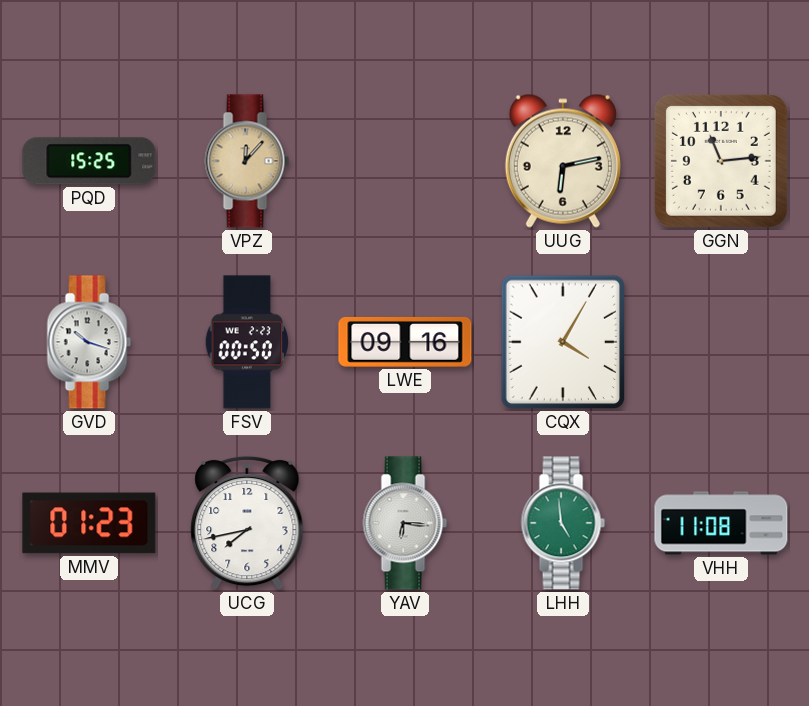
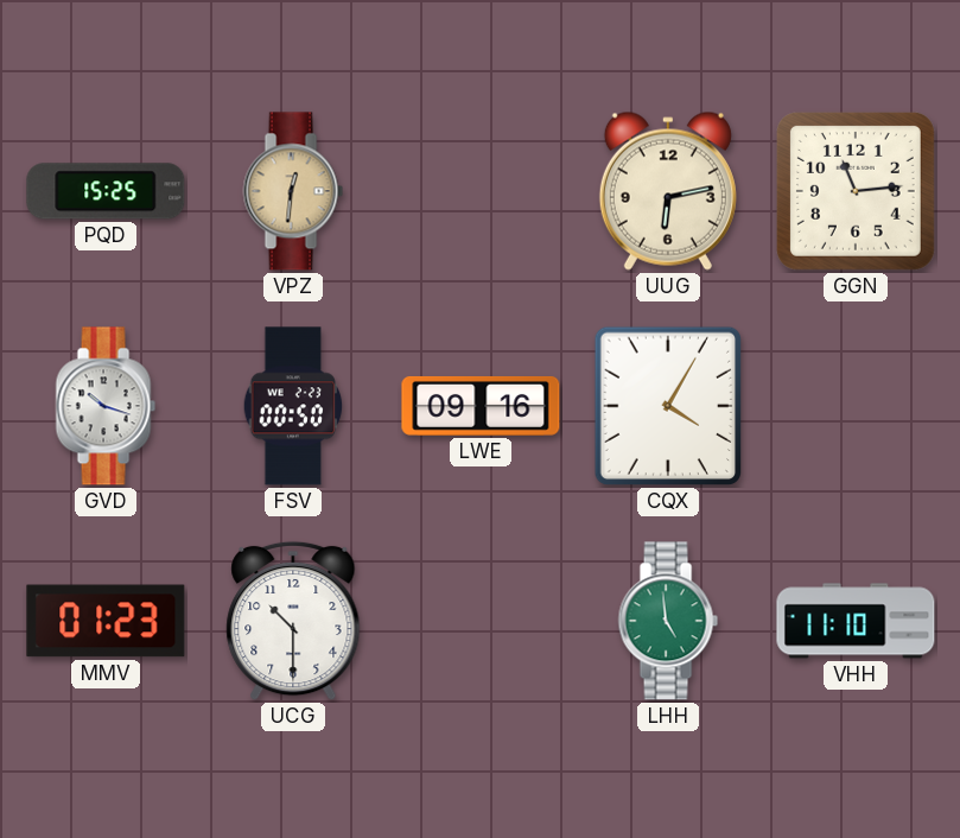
VPZ: 12:07 -> 12:31 (293, 191)
UCG: 7:43 -> 10:30 (293, 621)
YAV: 6:16 -> none (405, 523)
VHH: 11:08 -> 11:10 (856, 621)
